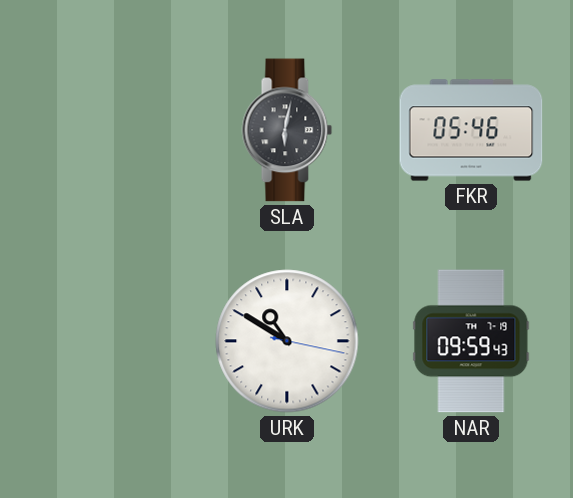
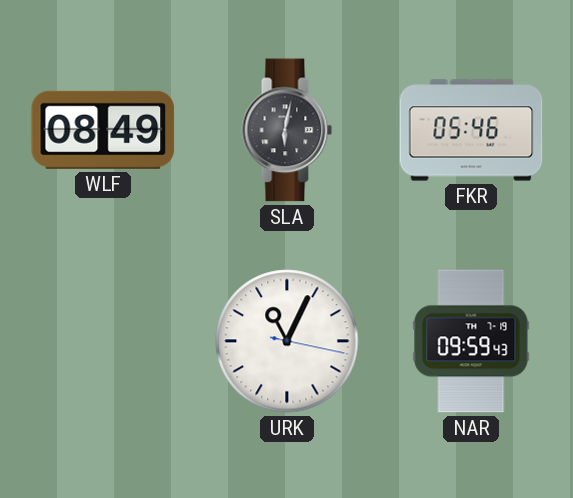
WLF: none -> 08:49 (103, 130)
URK: 10:50 -> 11:04 (287, 341)
